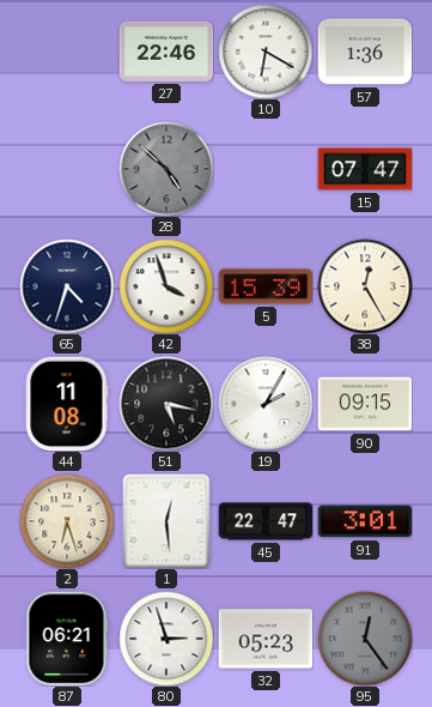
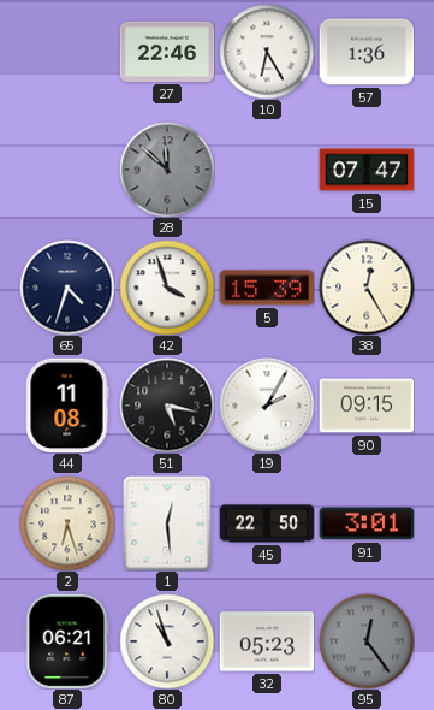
10: 6:20 -> 6:25 (267, 52)
28: 4:52 -> 11:52 (167, 170)
45: 22:47 -> 22:50 (267, 523)
80: 2:57 -> 10:57 (167, 641)
